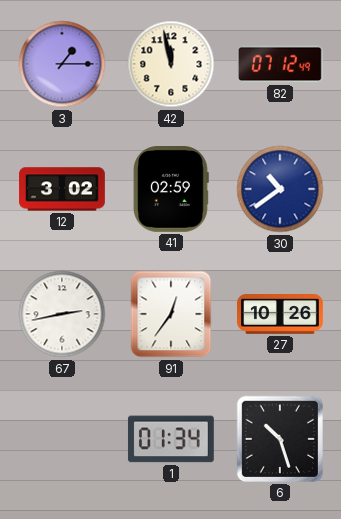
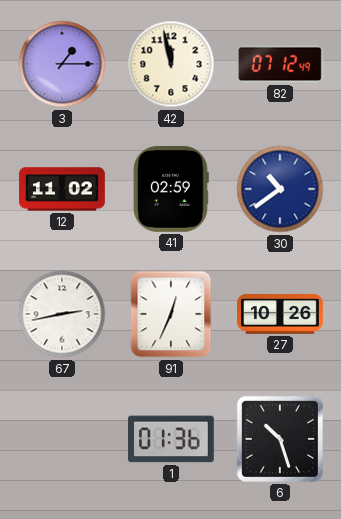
12: 3:02 -> 11:02 (62, 189)
91: 12:36 -> 12:34 (171, 314)
1: 01:34 -> 01:36 (171, 439)
